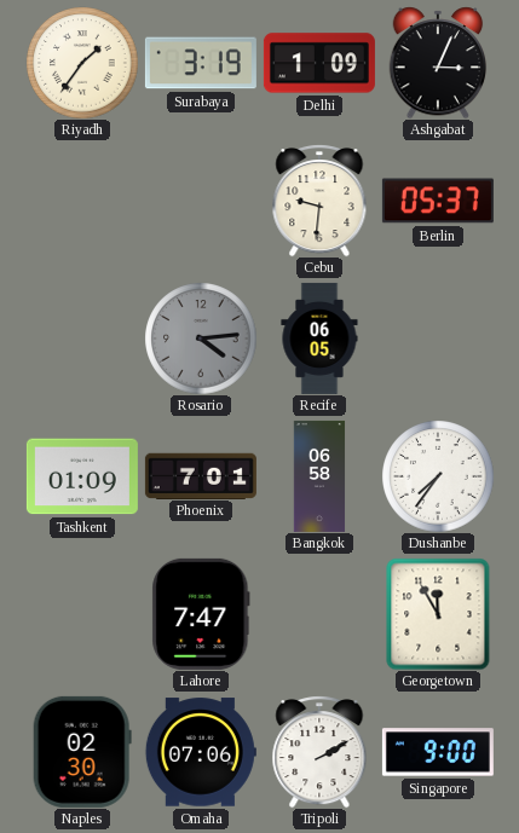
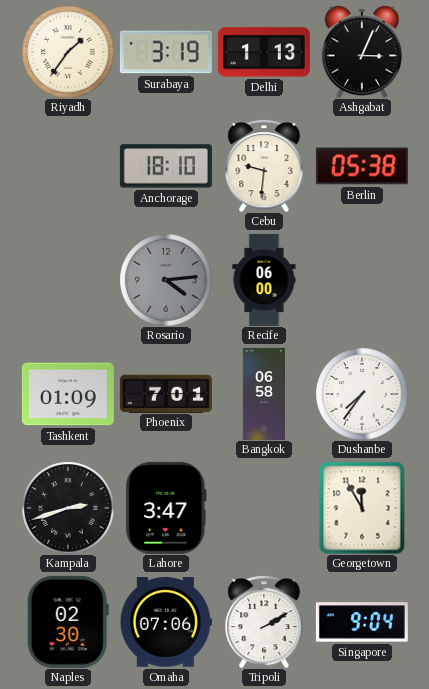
Delhi: 1:09 -> 1:13 (264, 52)
Anchorage: none -> 18:10 (166, 166)
Berlin: 05:37 -> 05:38 (362, 166)
Recife: 06:05 -> 06:00 (264, 280)
Kampala: none -> 2:42 (68, 508)
Lahore: 7:47 -> 3:47 (166, 508)
Singapore: 9:00 -> 9:04 (362, 622)
